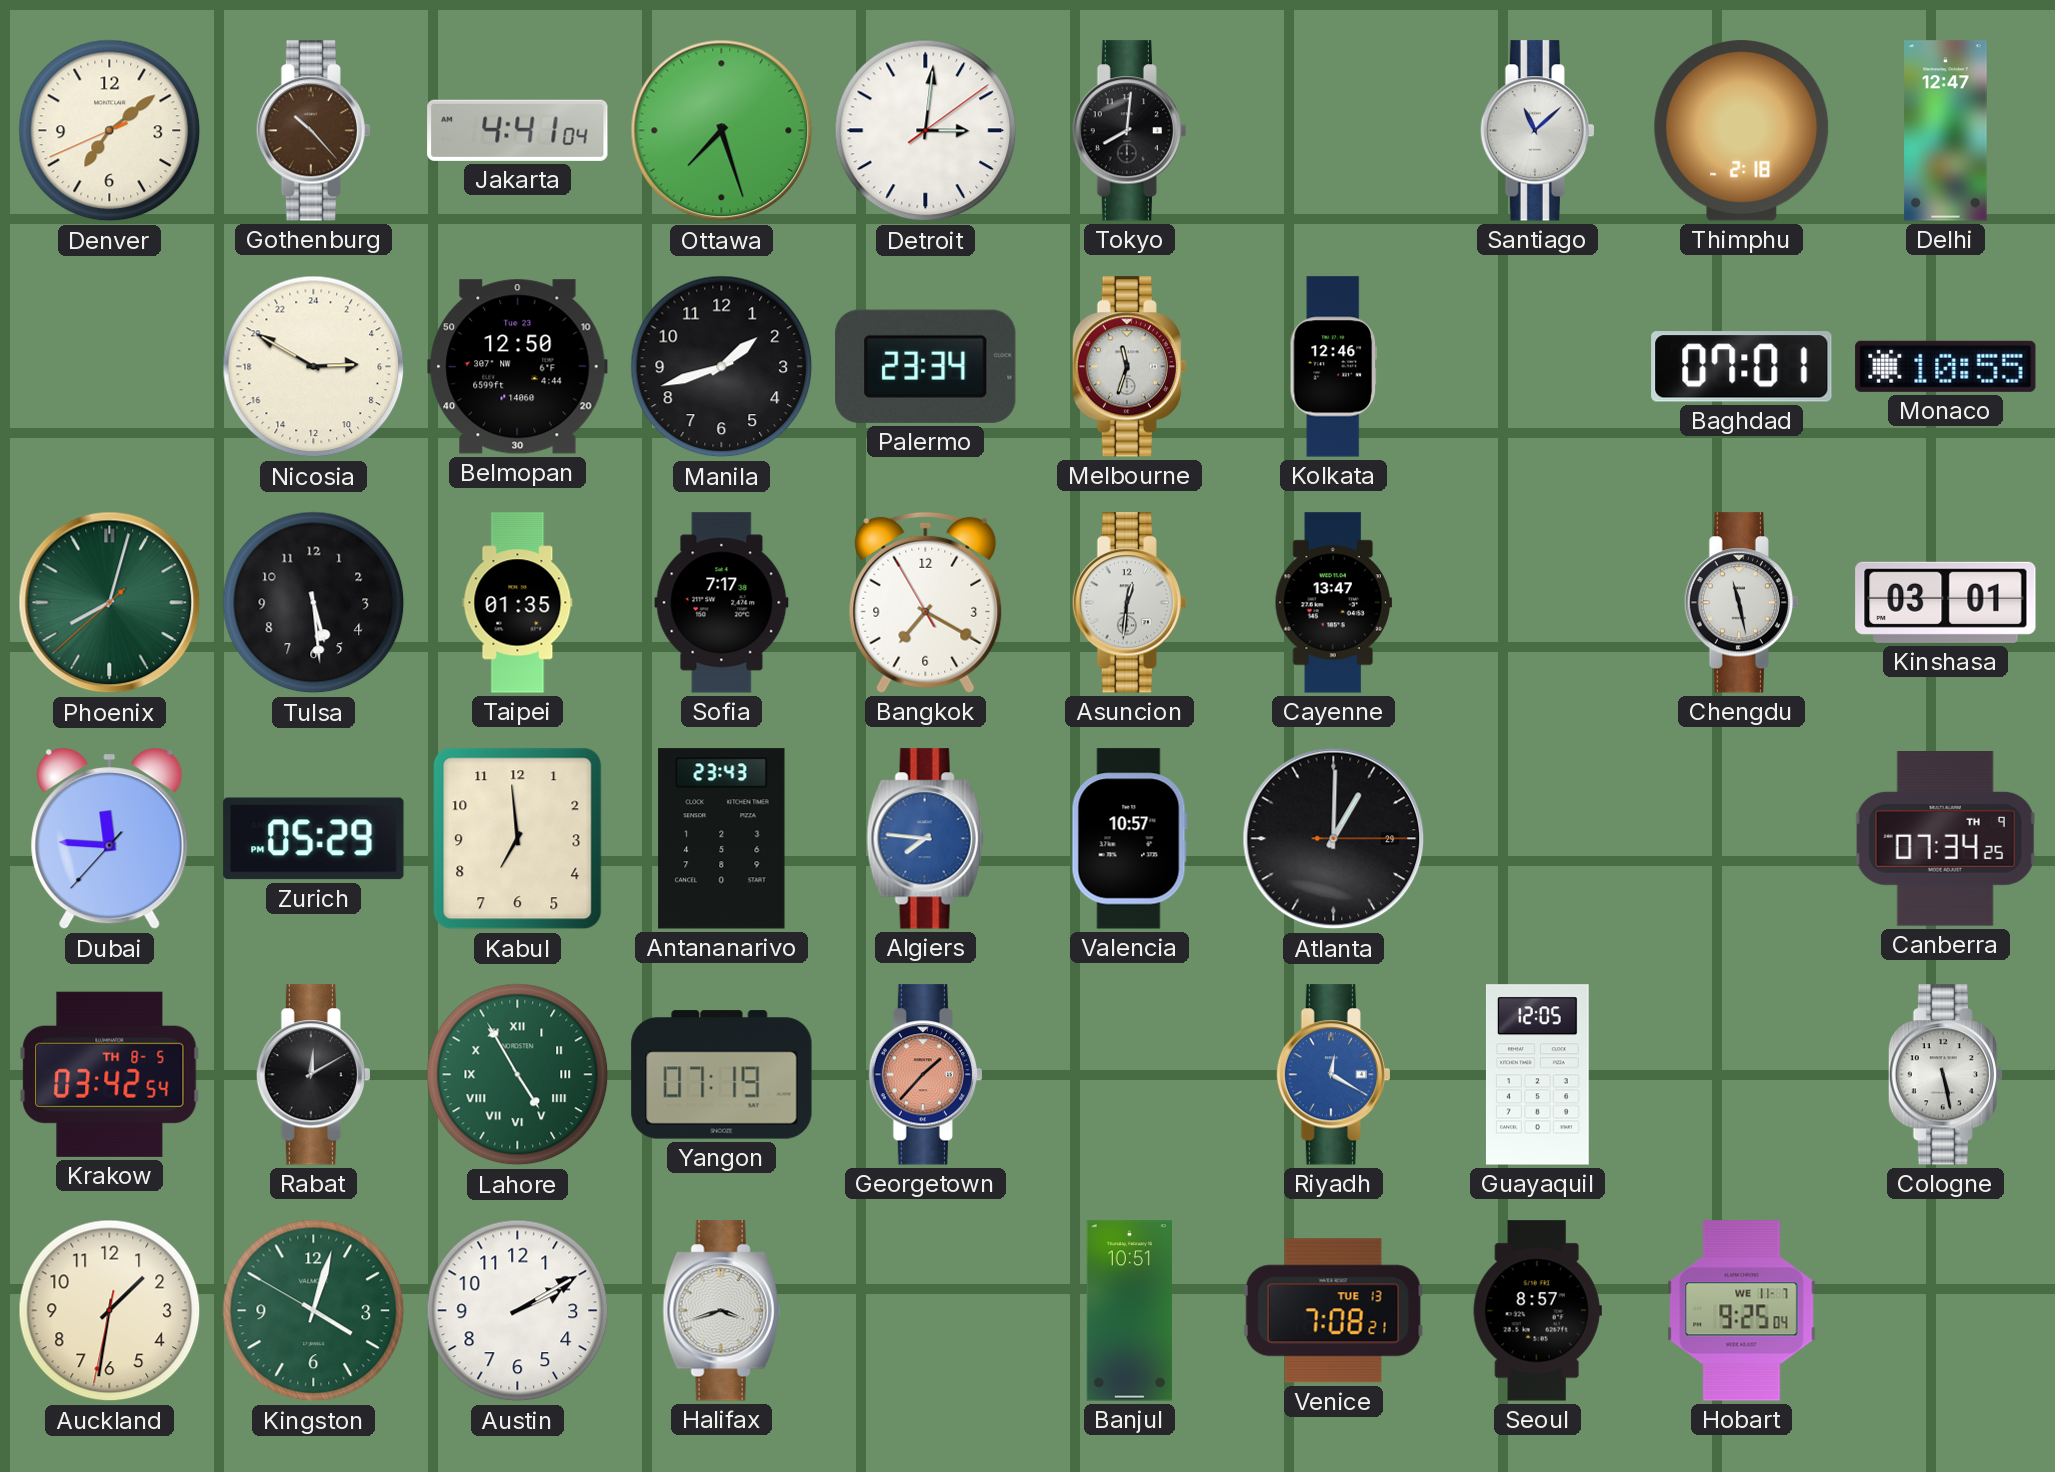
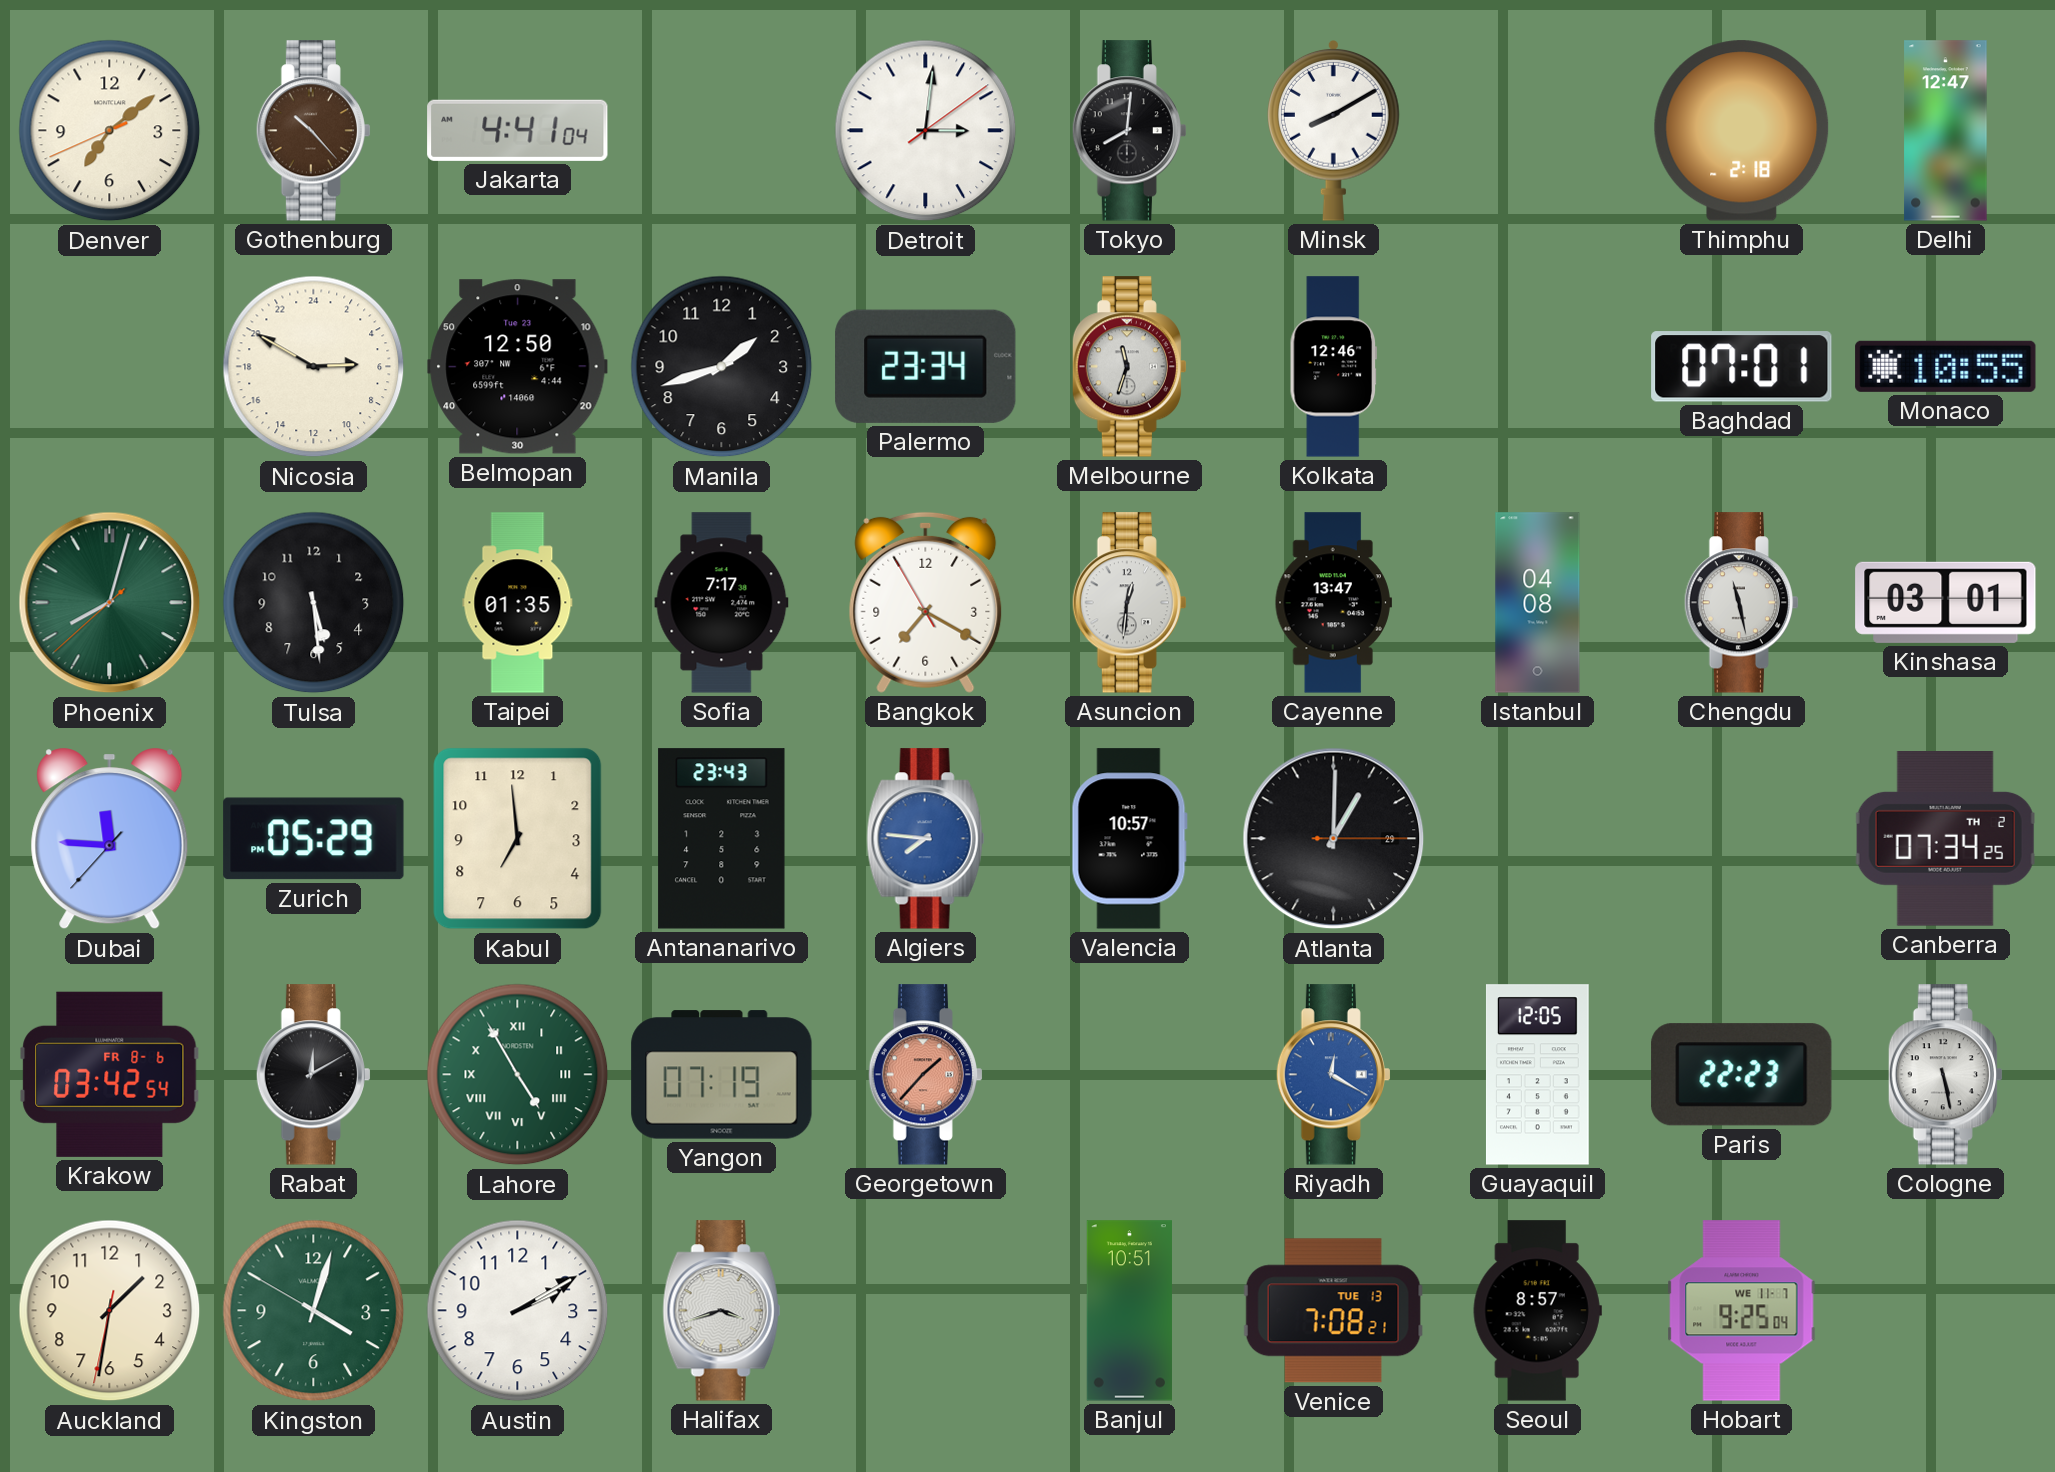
Ottawa: 7:27 -> none (722, 131)
Minsk: none -> 8:10 (1334, 131)
Santiago: 11:08 -> none (1537, 131)
Istanbul: none -> 04:08 (1538, 603)
Canberra date: TH 9 -> TH 2 (1945, 839)
Krakow date: TH 8-5 -> FR 8-6 (110, 1074)
Paris: none -> 22:23 (1742, 1075)
